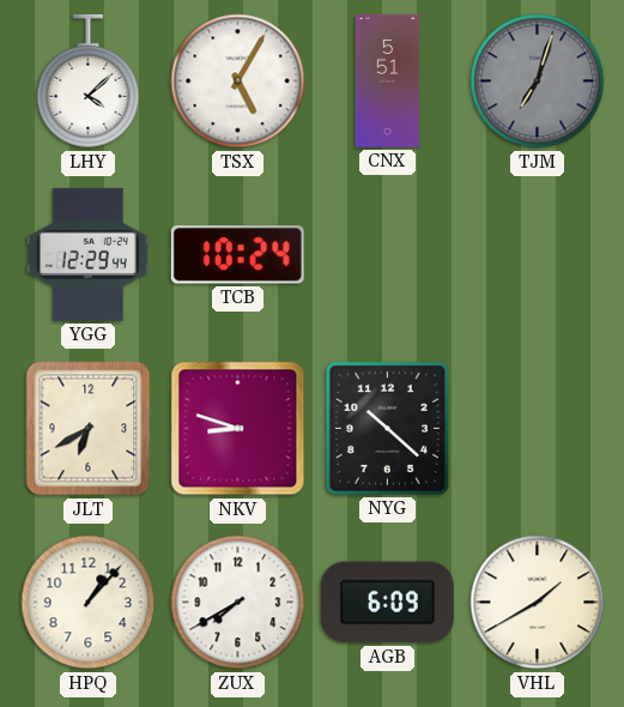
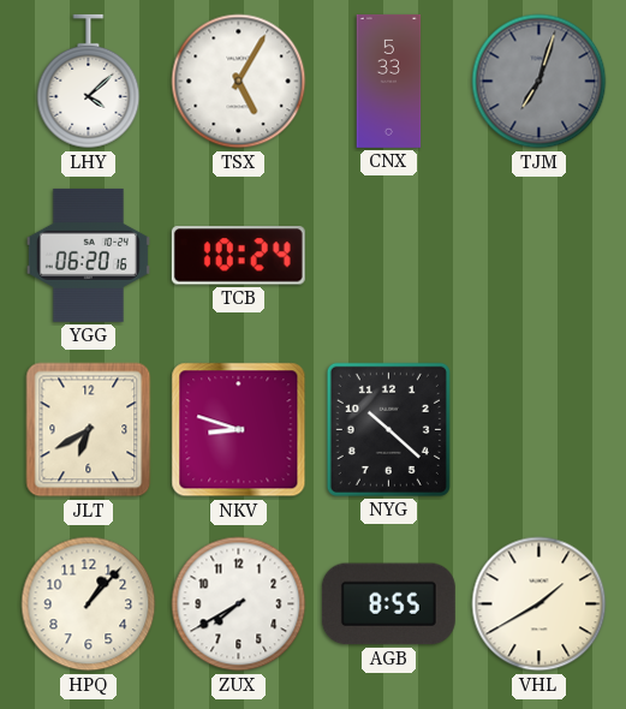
CNX: 5:51 -> 5:33 (389, 81)
YGG: 12:29 -> 06:20 (88, 255)
AGB: 6:09 -> 8:55 (388, 604)
